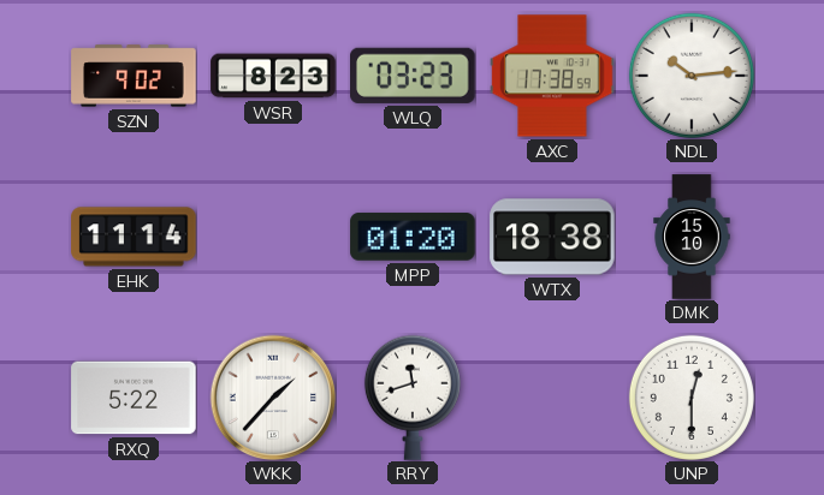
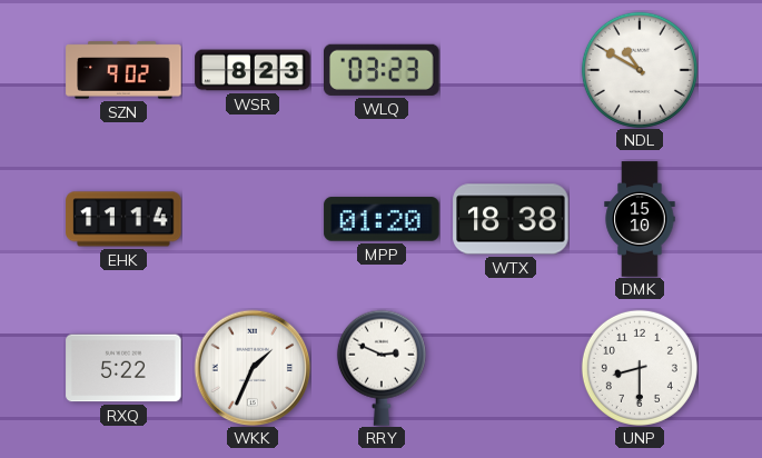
AXC: 17:38 -> none (552, 76)
NDL: 10:14 -> 10:50 (640, 70)
WKK: 1:37 -> 1:34 (253, 368)
RRY: 11:42 -> 2:49 (382, 368)
UNP: 12:30 -> 8:30 (640, 368)
